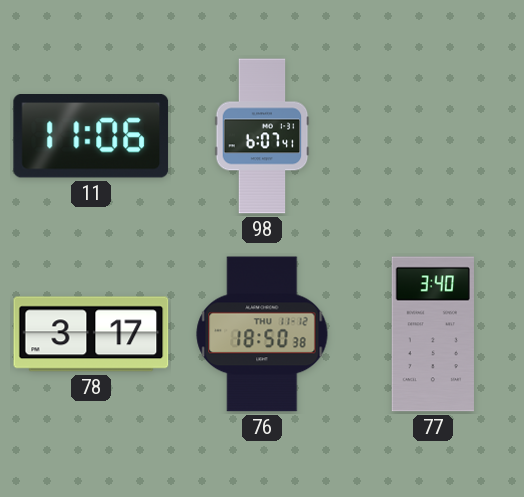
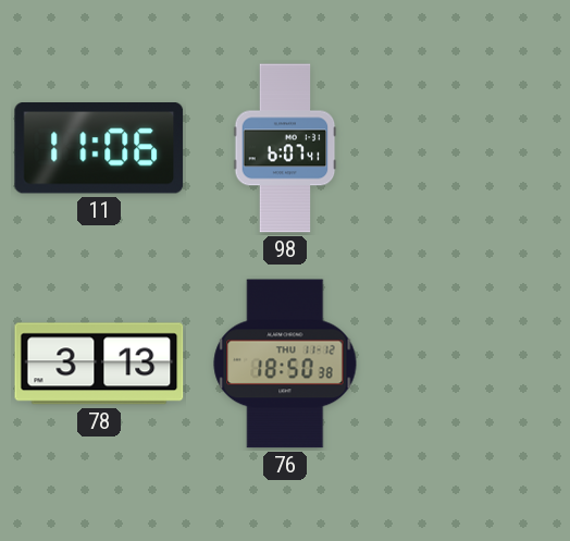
78: 3:17 -> 3:13 (99, 364)
77: 3:40 -> none (433, 334)
